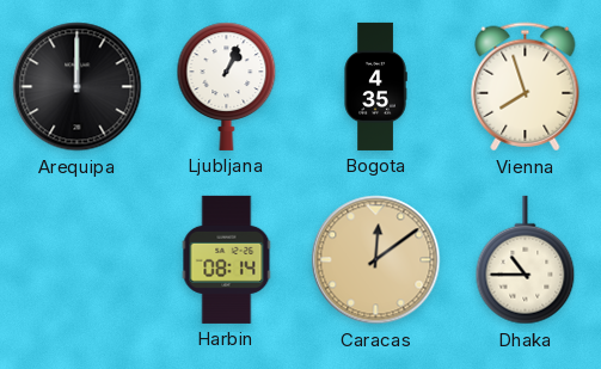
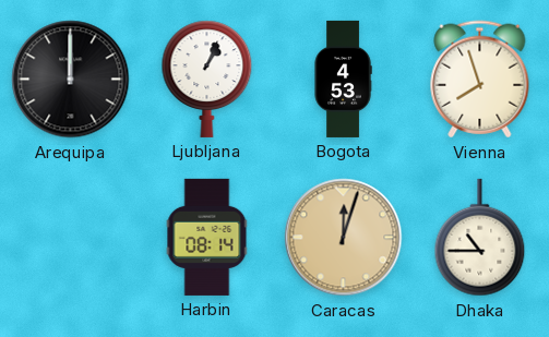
Bogota: 4:35 -> 4:53 (343, 79)
Caracas: 12:09 -> 12:03 (344, 238)
